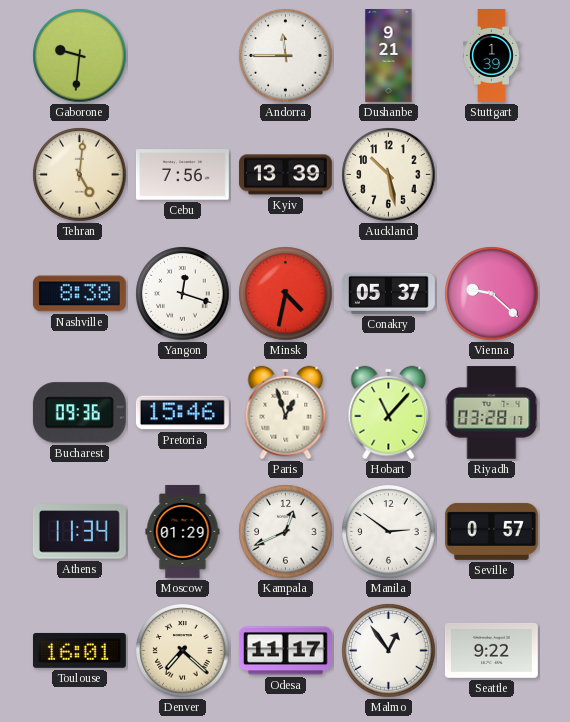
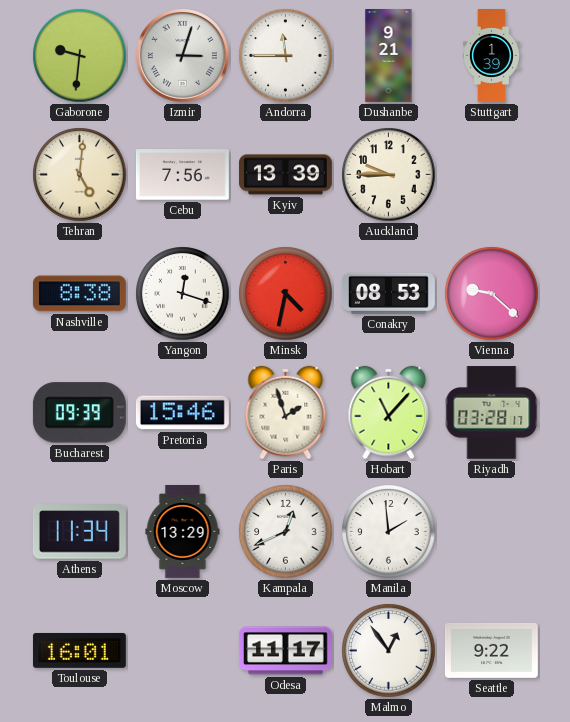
Izmir: none -> 3:03 (183, 56)
Auckland: 10:28 -> 9:45 (389, 175)
Conakry: 05:37 -> 08:53 (388, 293)
Bucharest: 09:36 -> 09:39 (79, 413)
Paris: 12:57 -> 1:57 (286, 413)
Moscow: 01:29 -> 13:29 (183, 531)
Manila: 2:51 -> 1:59 (389, 532)
Seville: 0:57 -> none (491, 531)
Denver: 7:22 -> none (183, 651)
